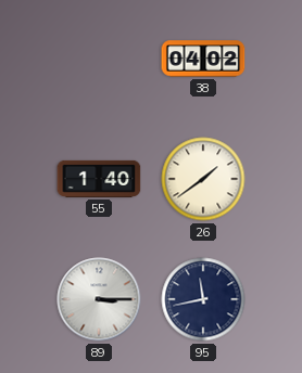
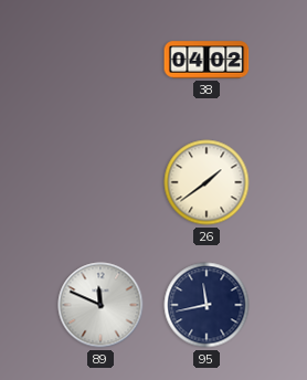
55: 1:40 -> none (99, 179)
89: 3:15 -> 11:49 (100, 305)
